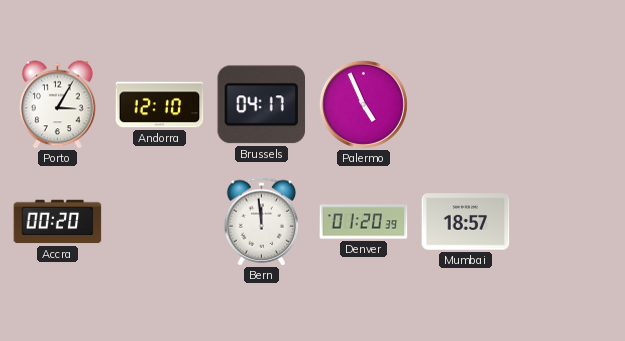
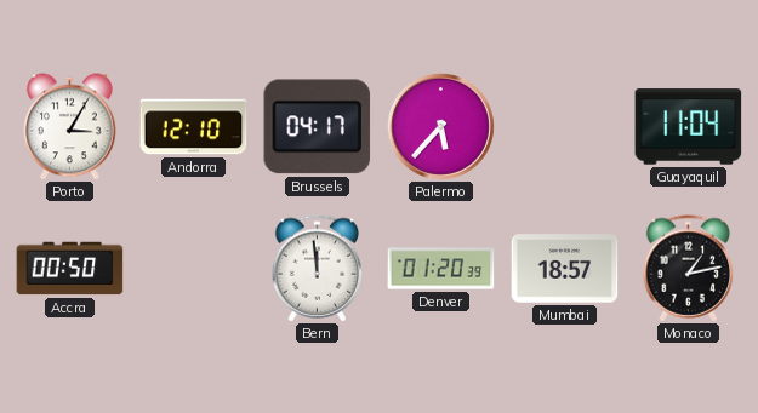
Palermo: 4:56 -> 5:37 (440, 126)
Guayaquil: none -> 11:04 (689, 127)
Accra: 00:20 -> 00:50 (70, 269)
Monaco: none -> 1:13 (689, 269)
